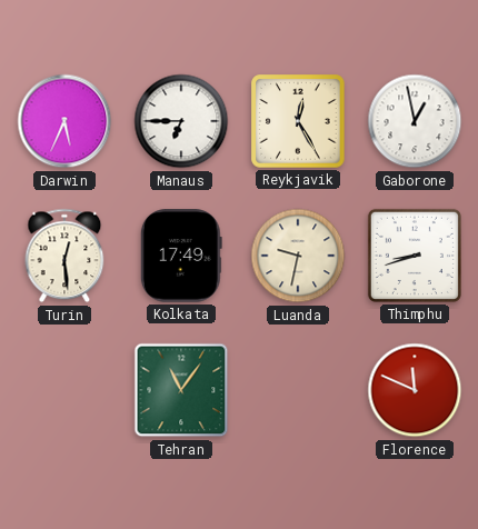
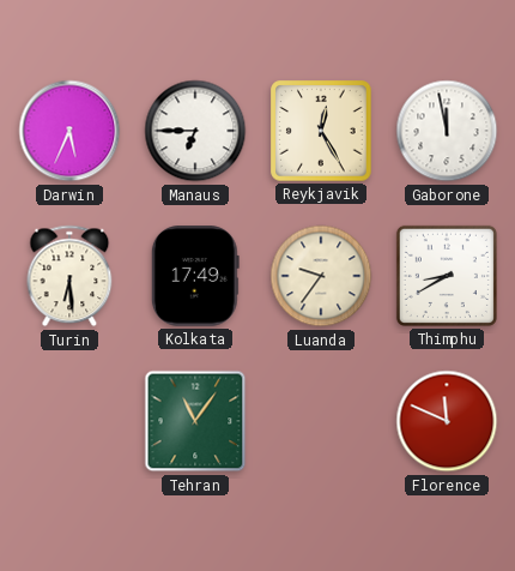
Gaborone: 12:58 -> 11:58 (447, 131)
Turin: 12:29 -> 6:29 (69, 276)
Luanda: 9:32 -> 9:36 (321, 276)
Thimphu: 8:42 -> 8:40 (447, 276)
